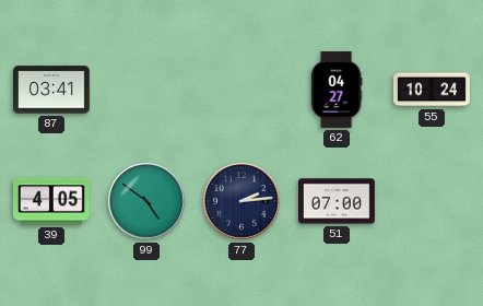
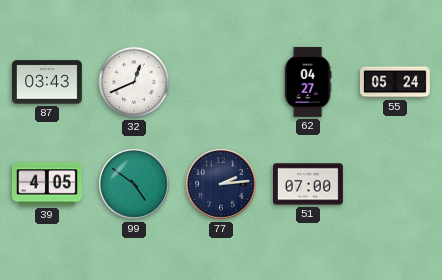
87: 03:41 -> 03:43 (48, 82)
32: none -> 12:41 (134, 82)
55: 10:24 -> 05:24 (396, 82)
